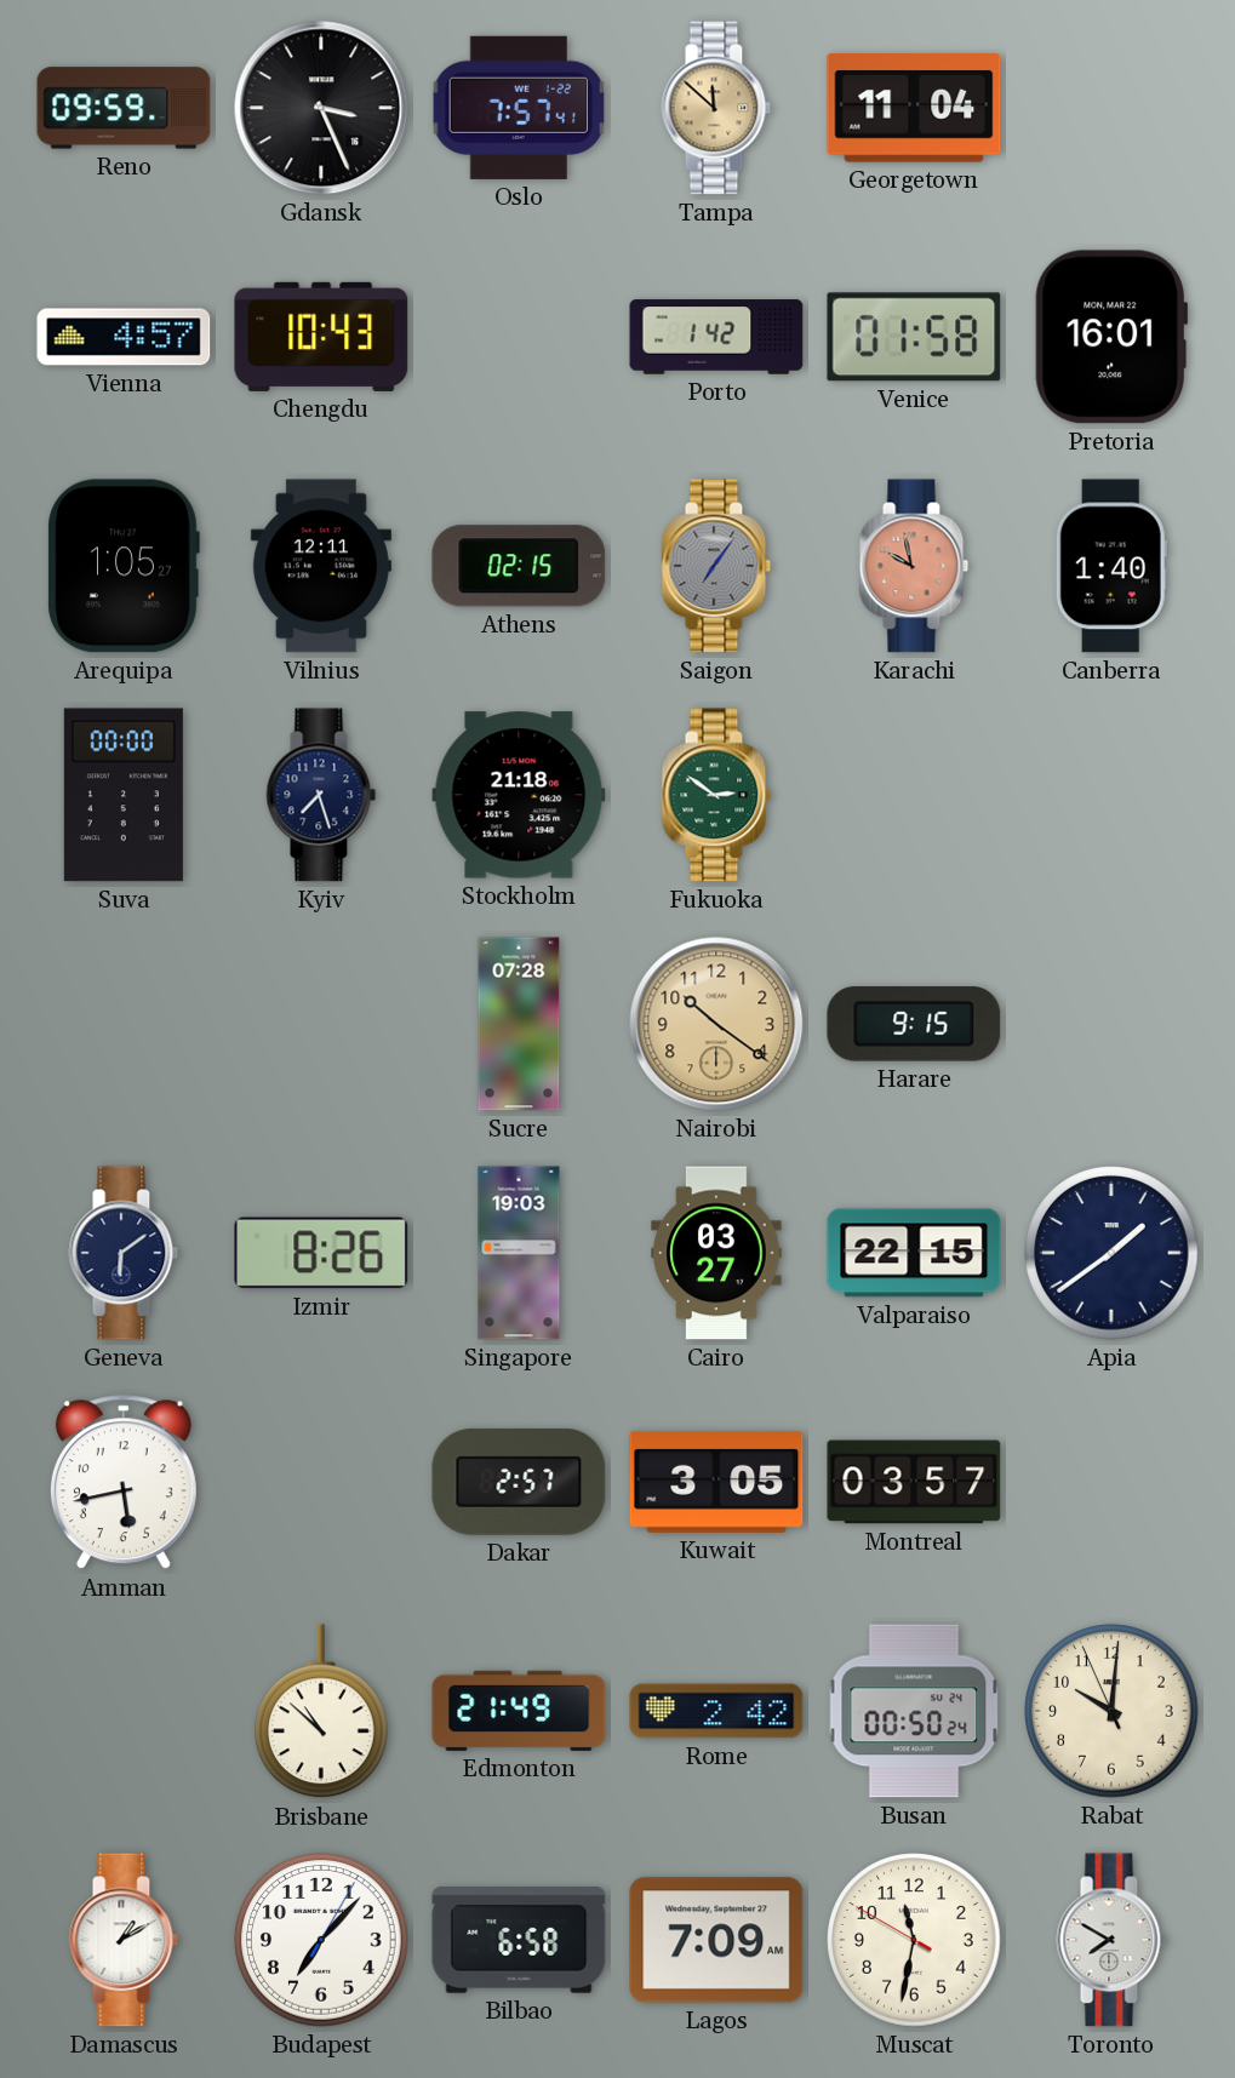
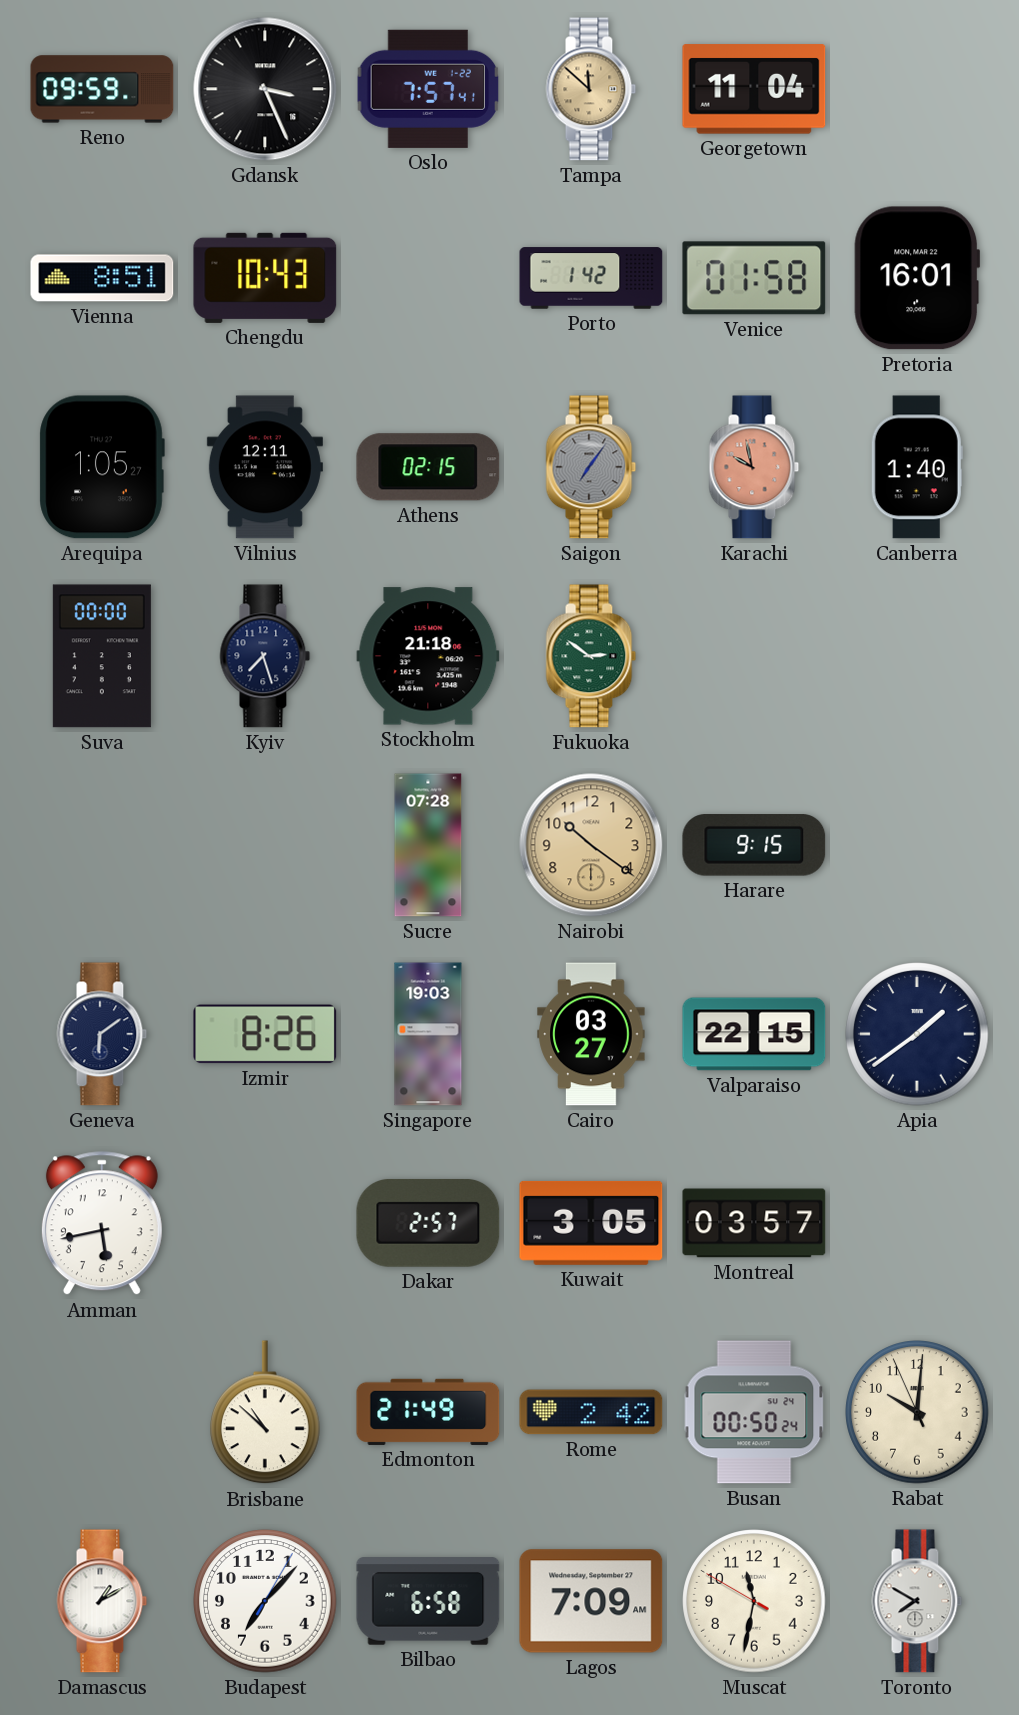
Vienna: 4:57 -> 8:51 (102, 278)
